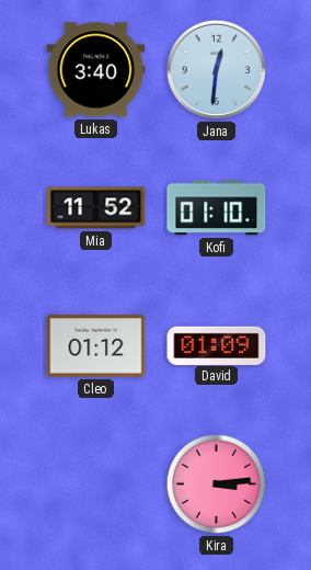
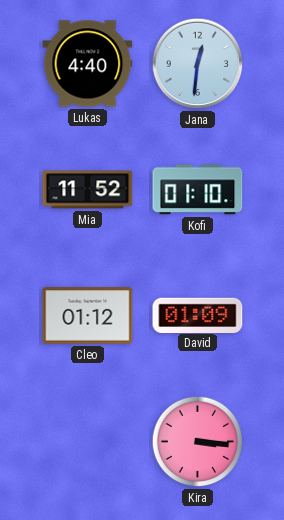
Lukas: 3:40 -> 4:40 (88, 64)
Kira: 3:14 -> 3:16 (198, 442)
